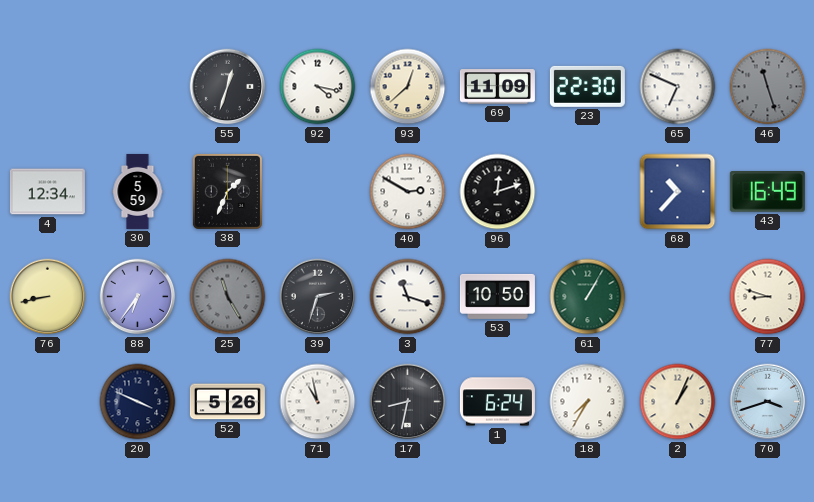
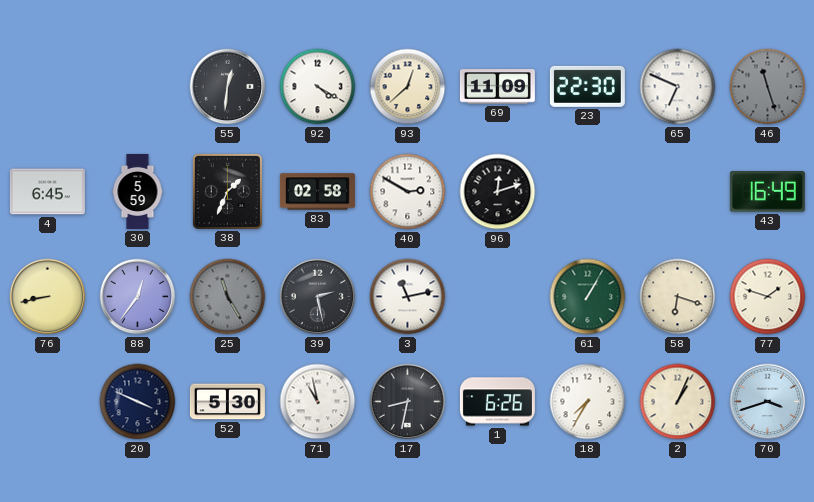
55: 12:33 -> 12:31 (228, 87)
92: 4:17 -> 4:20 (318, 87)
4: 12:34 -> 6:45 (47, 192)
83: none -> 02:58 (317, 192)
68: 10:37 -> none (678, 192)
88: 6:36 -> 12:36 (138, 297)
39: 2:33 -> 2:28 (318, 297)
3: 11:18 -> 11:13 (408, 297)
53: 10:50 -> none (497, 296)
58: none -> 6:18 (678, 297)
77: 8:48 -> 1:48 (768, 297)
52: 5:26 -> 5:30 (227, 402)
1: 6:24 -> 6:26 (497, 402)
